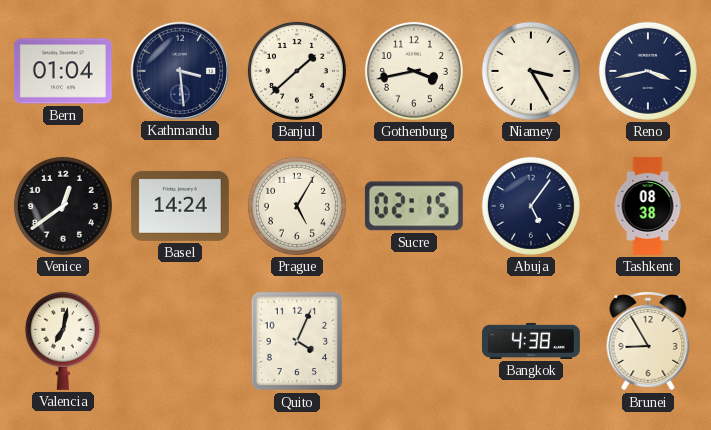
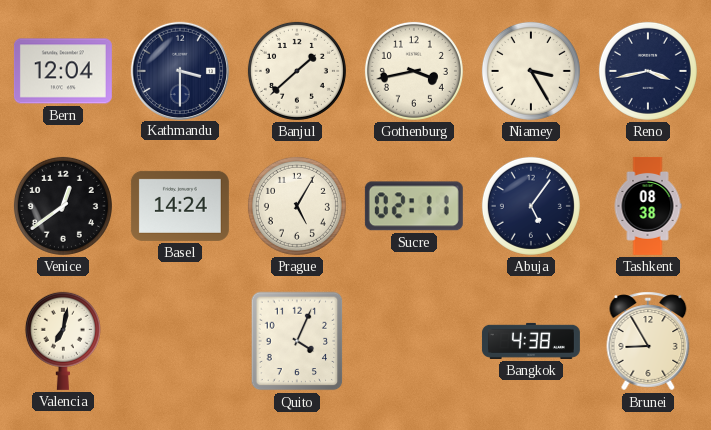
Bern: 01:04 -> 12:04 (63, 71)
Kathmandu: 3:29 -> 3:30 (179, 70)
Sucre: 02:15 -> 02:11 (414, 206)
